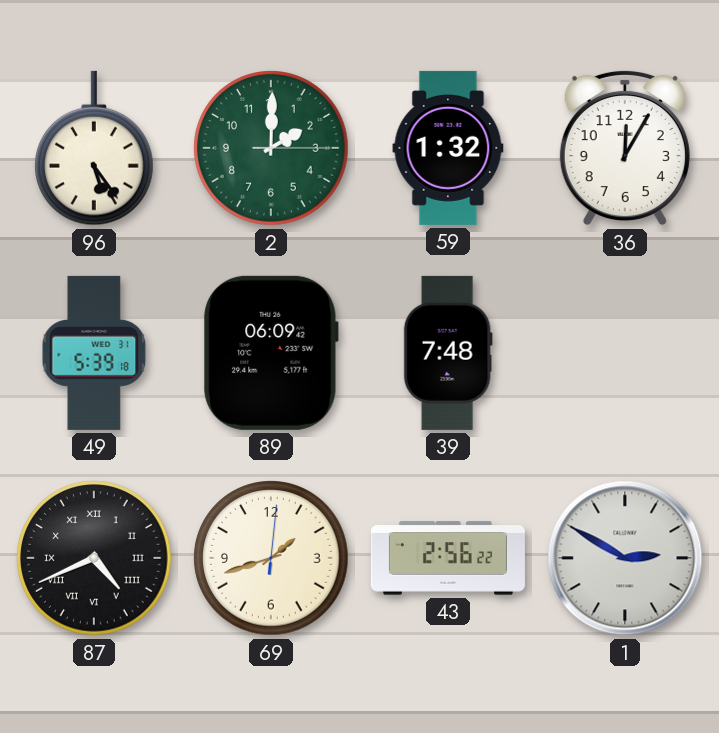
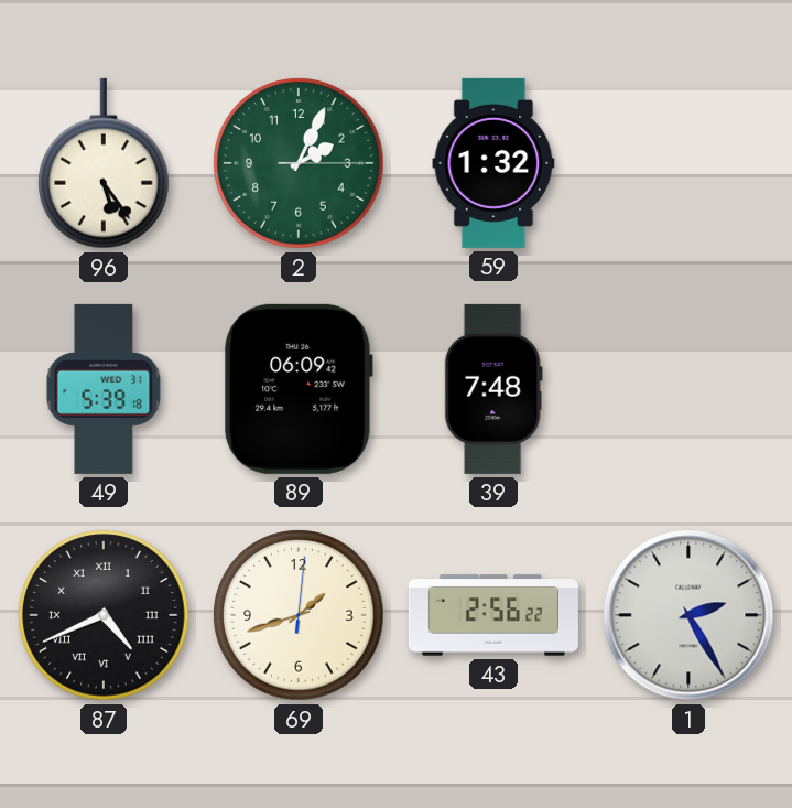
2: 2:00 -> 2:04 (299, 163)
36: 12:05 -> none (625, 148)
1: 2:50 -> 2:25 (688, 615)
